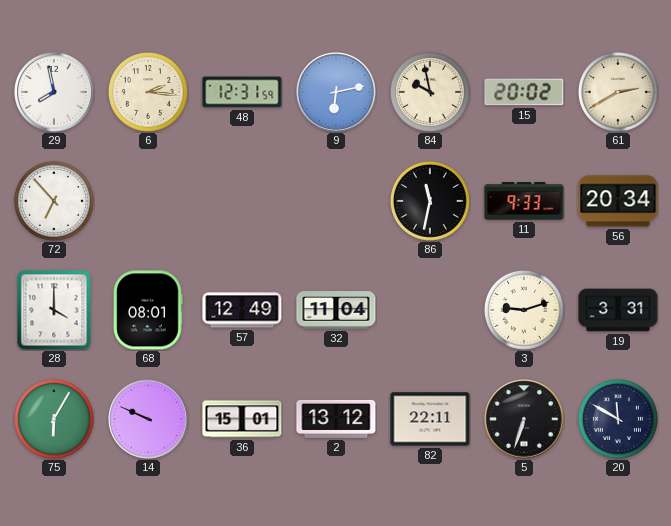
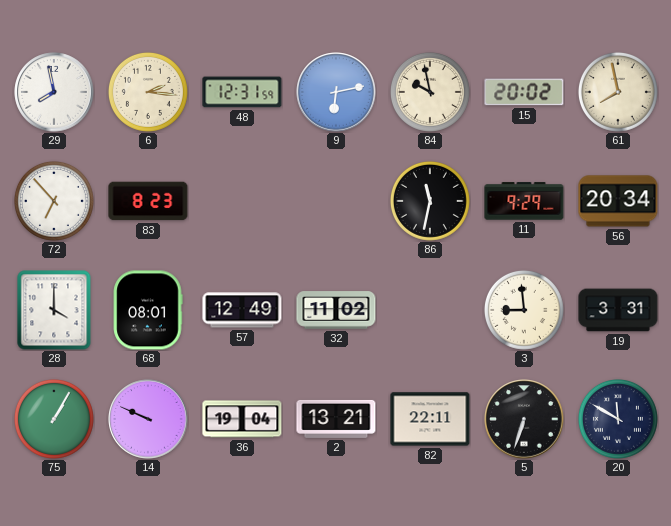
61: 2:40 -> 7:58 (618, 92)
83: none -> 8:23 (148, 201)
11: 9:33 -> 9:29 (524, 201)
32: 11:04 -> 11:02 (336, 310)
3: 9:12 -> 8:59 (524, 310)
75: 6:05 -> 1:05 (54, 419)
36: 15:01 -> 19:04 (242, 419)
2: 13:12 -> 13:21 (336, 419)
